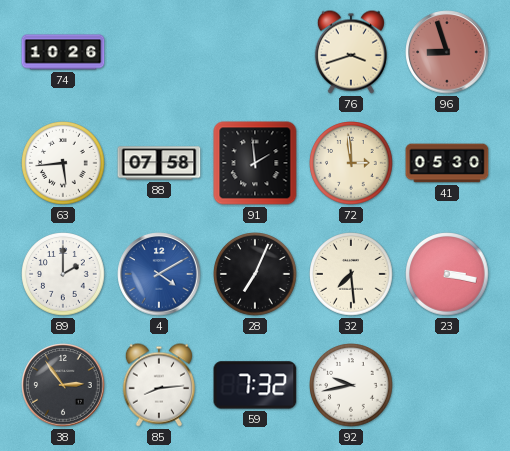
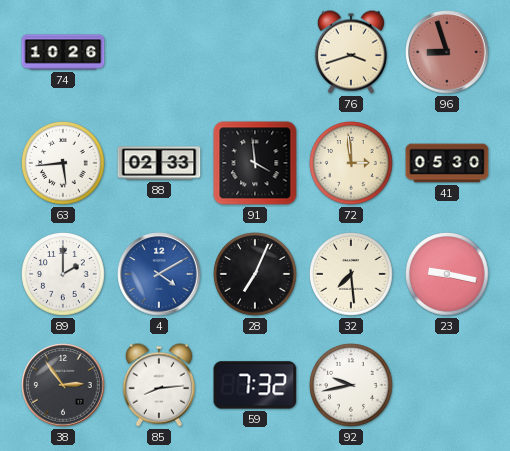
88: 07:58 -> 02:33 (159, 163)
91: 1:59 -> 3:59 (255, 163)
23: 3:17 -> 9:17 (447, 274)
